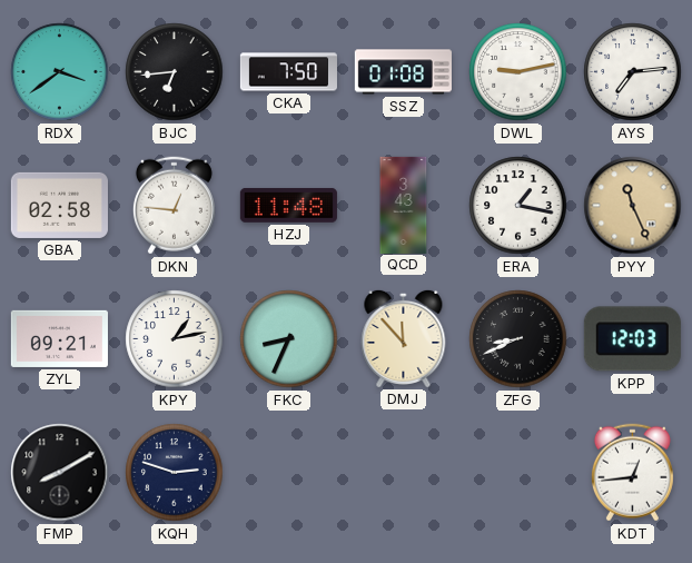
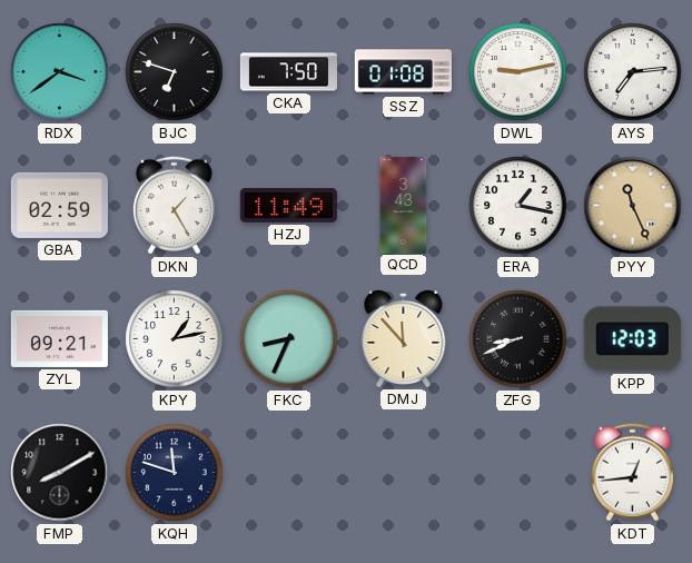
BJC: 6:44 -> 6:48 (175, 72)
GBA: 02:58 -> 02:59 (59, 205)
DKN: 12:46 -> 1:25 (174, 206)
HZJ: 11:48 -> 11:49 (288, 205)
KQH: 2:48 -> 11:48 (175, 473)
